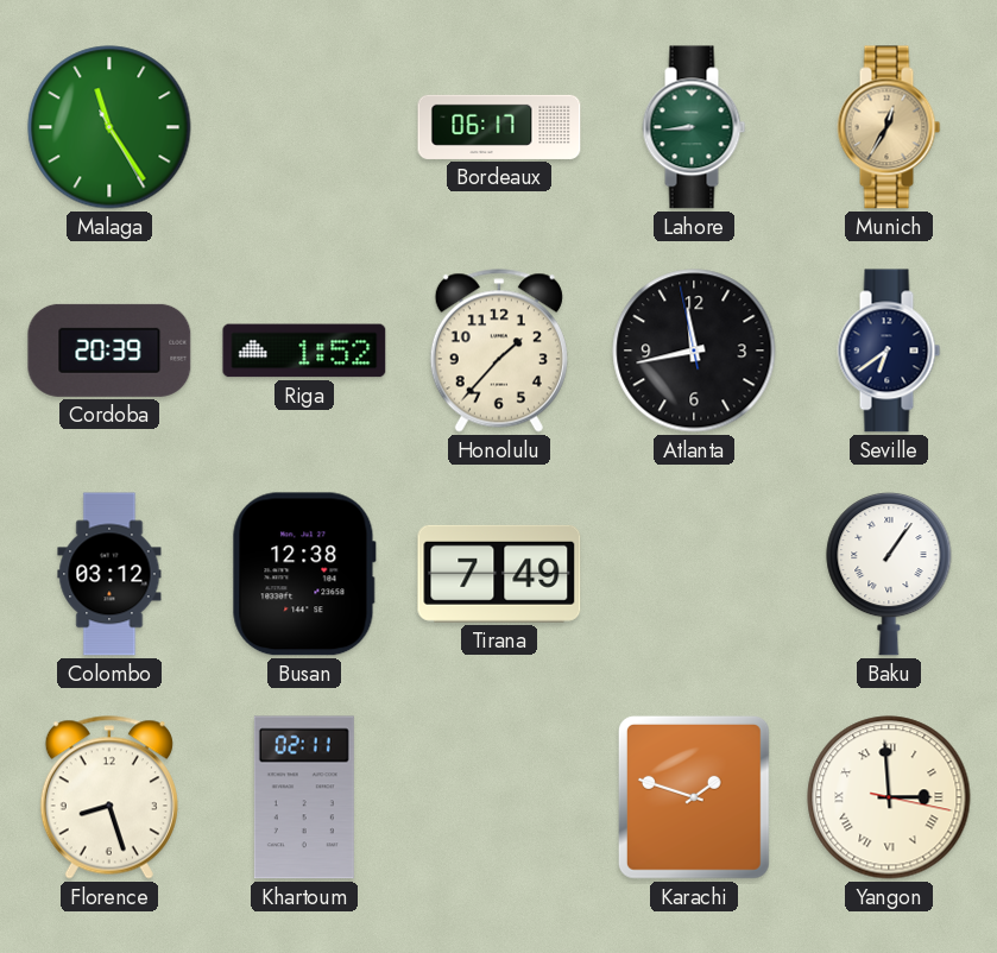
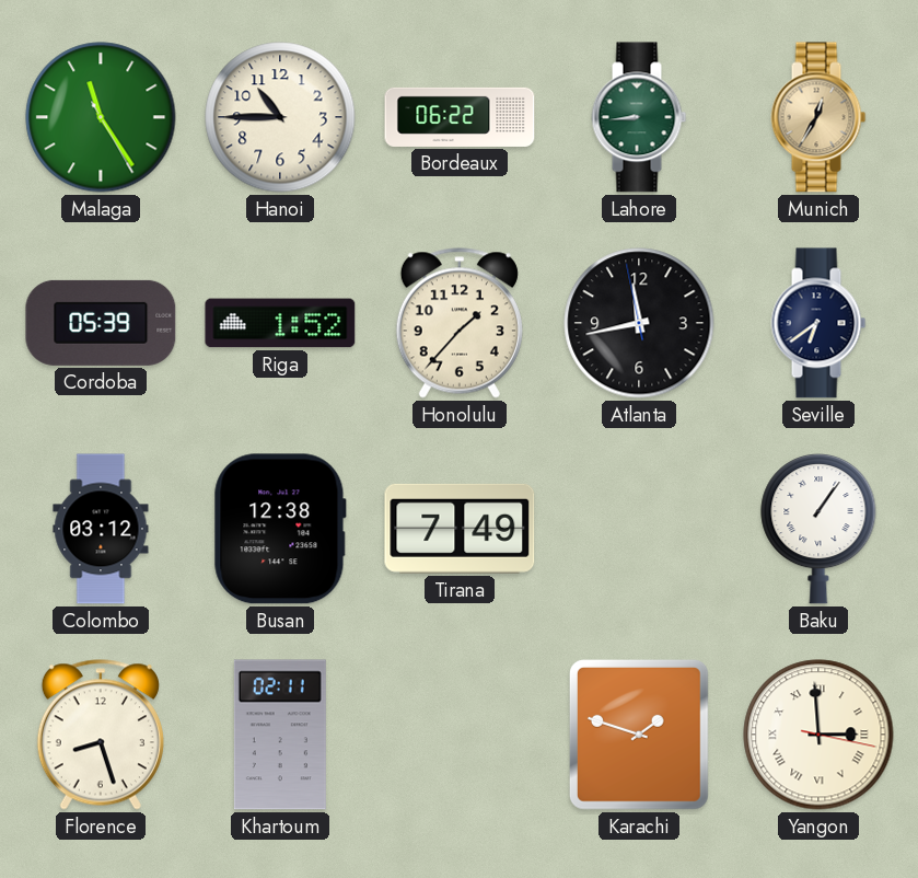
Hanoi: none -> 10:45 (280, 117)
Bordeaux: 06:17 -> 06:22 (460, 117)
Cordoba: 20:39 -> 05:39 (101, 323)
